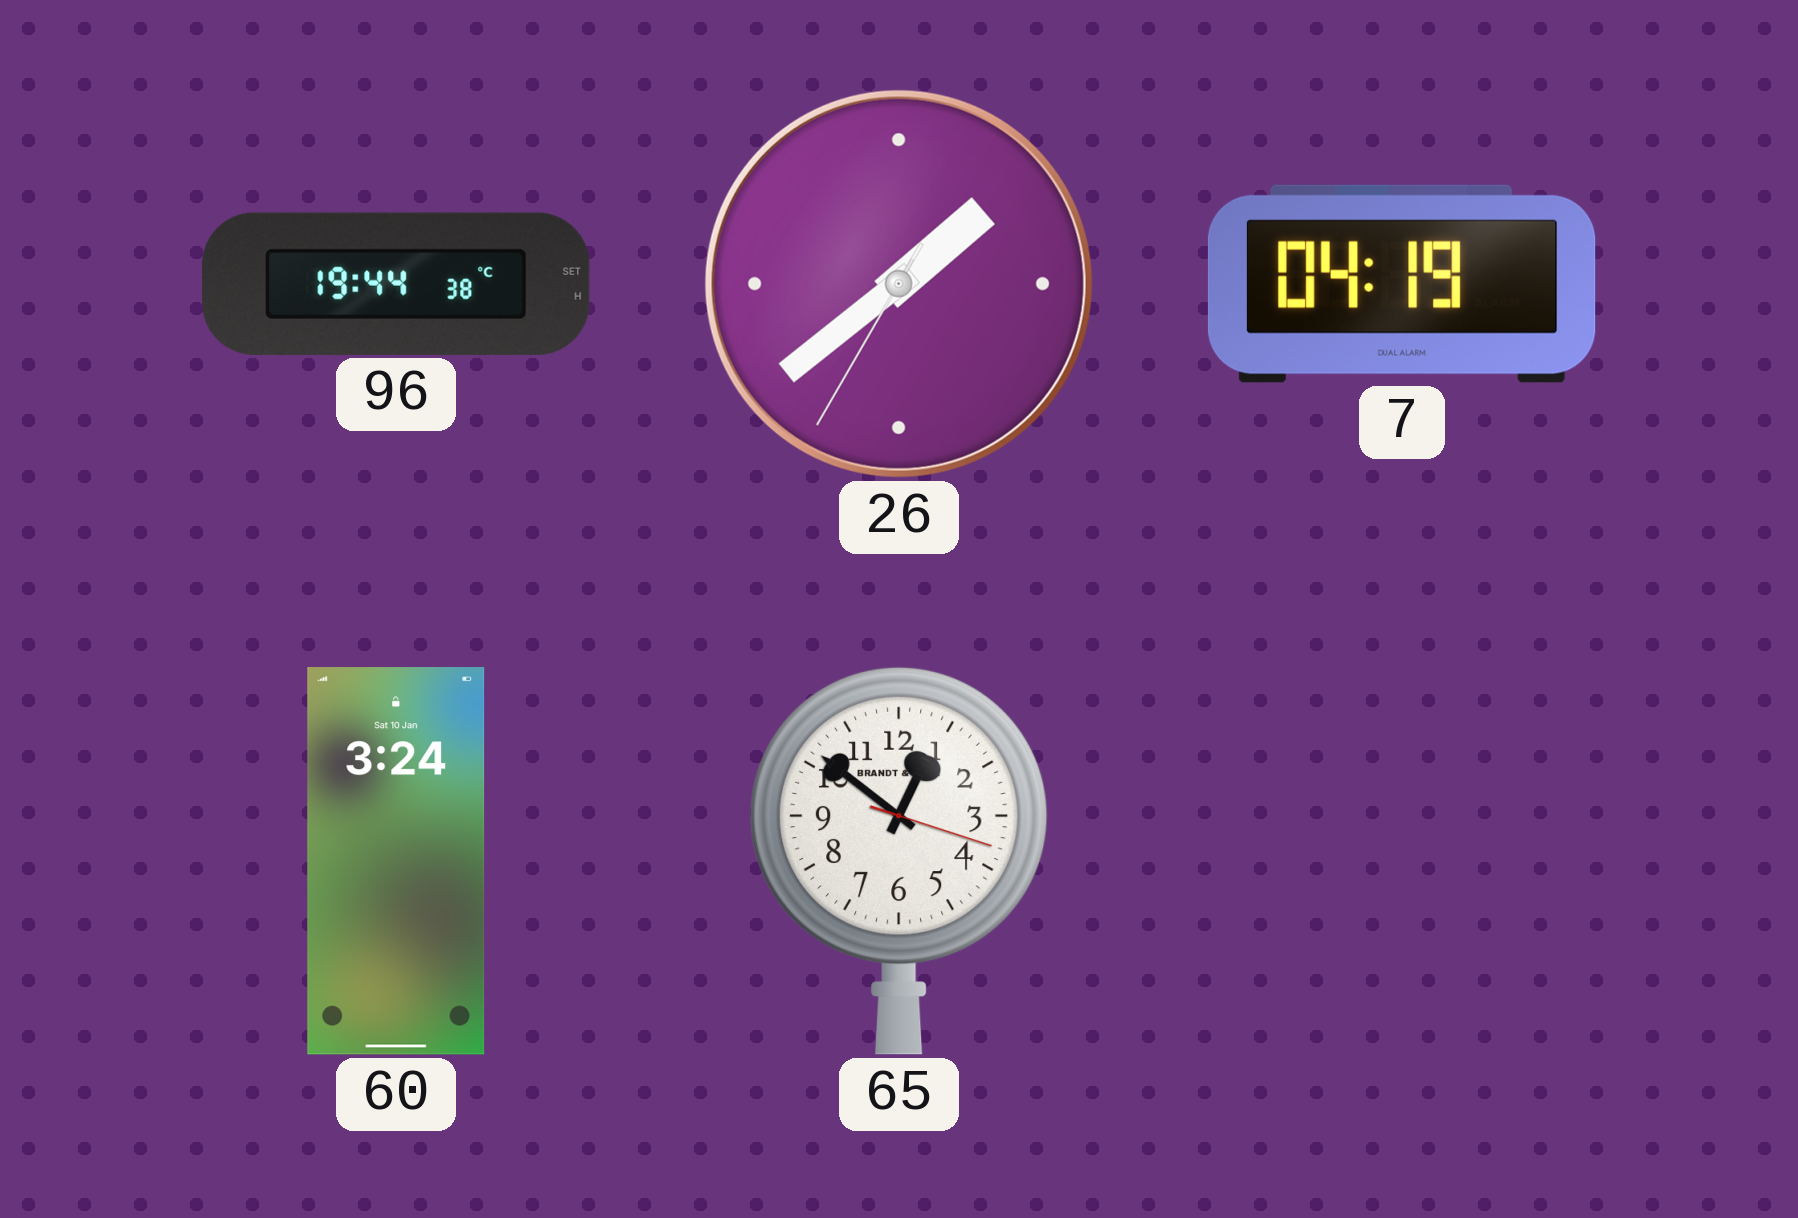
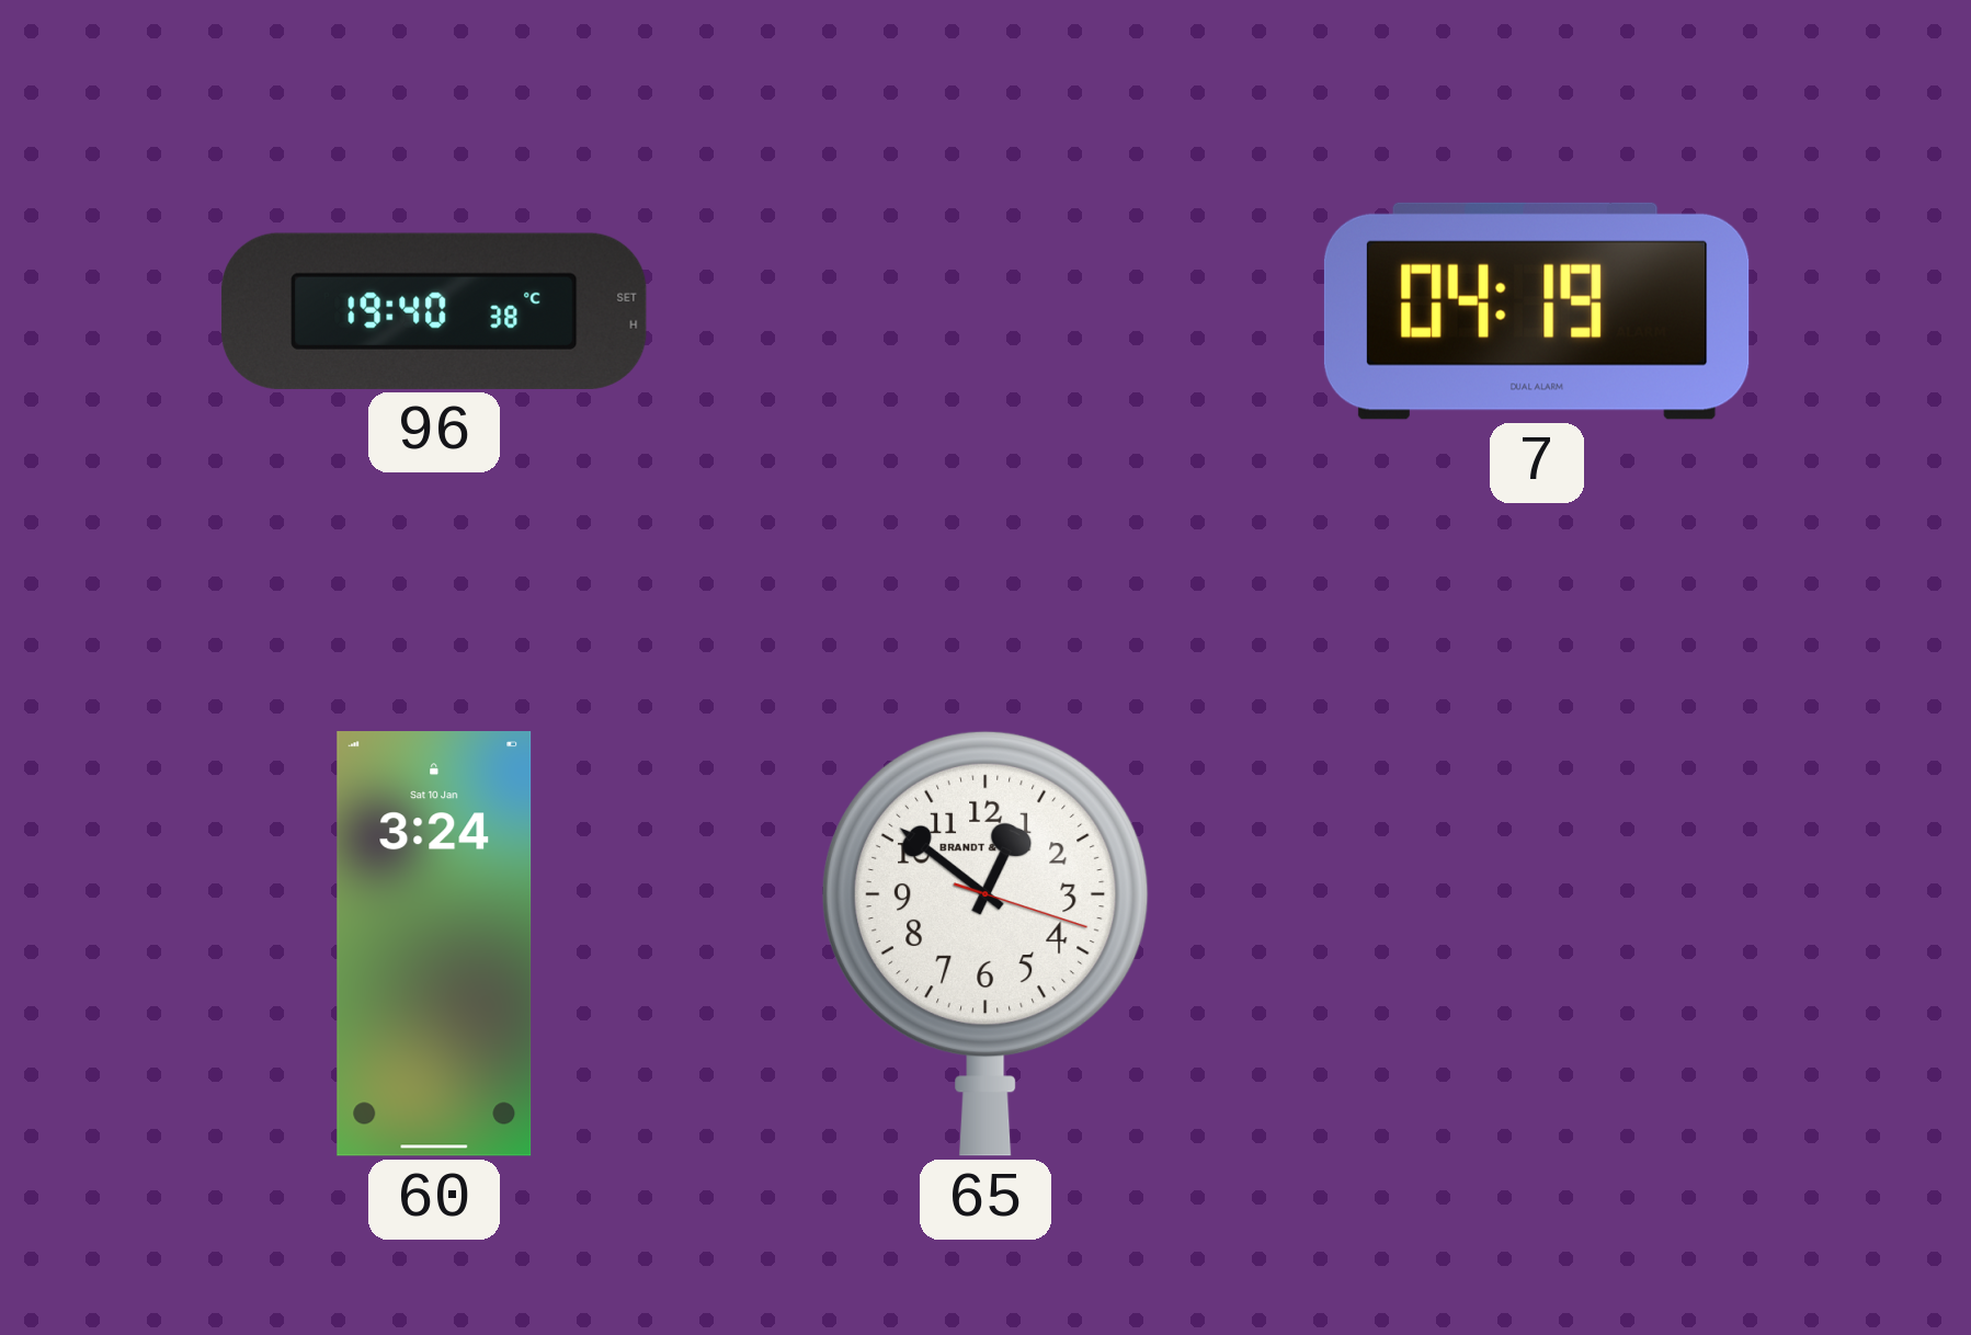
96: 19:44 -> 19:40 (434, 311)
26: 1:38 -> none (899, 284)
